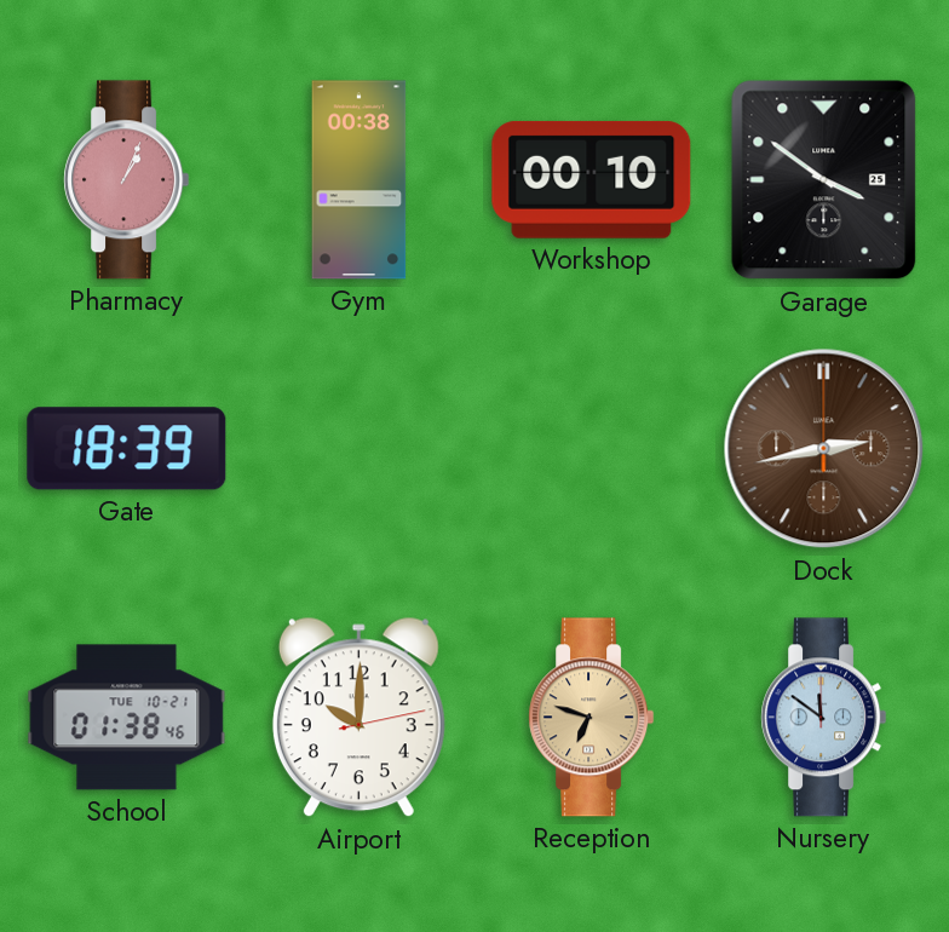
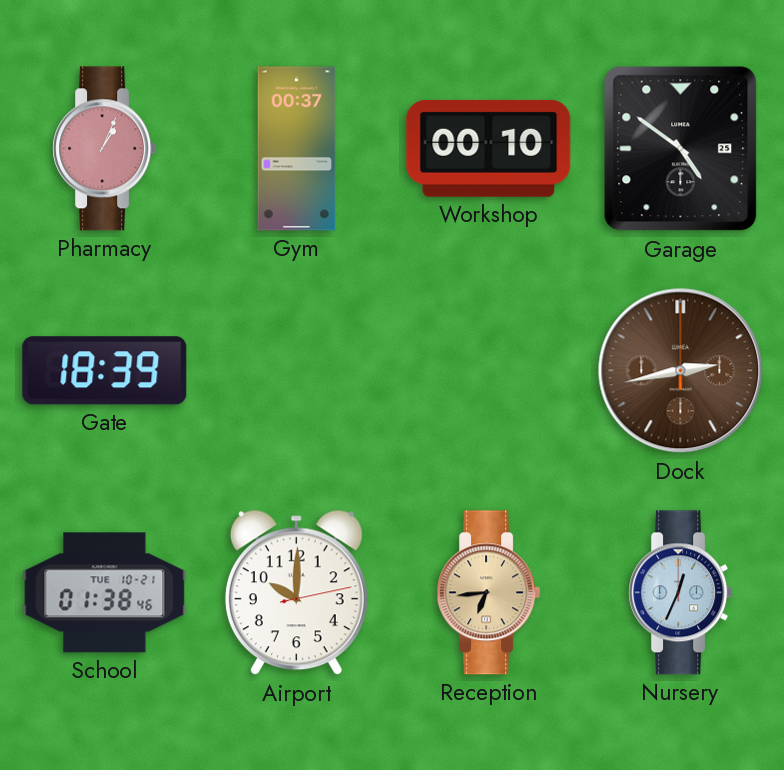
Gym: 00:38 -> 00:37 (297, 149)
Garage: 3:51 -> 4:51 (681, 149)
Reception: 6:48 -> 6:44 (489, 593)
Nursery: 11:51 -> 12:34 (681, 593)
